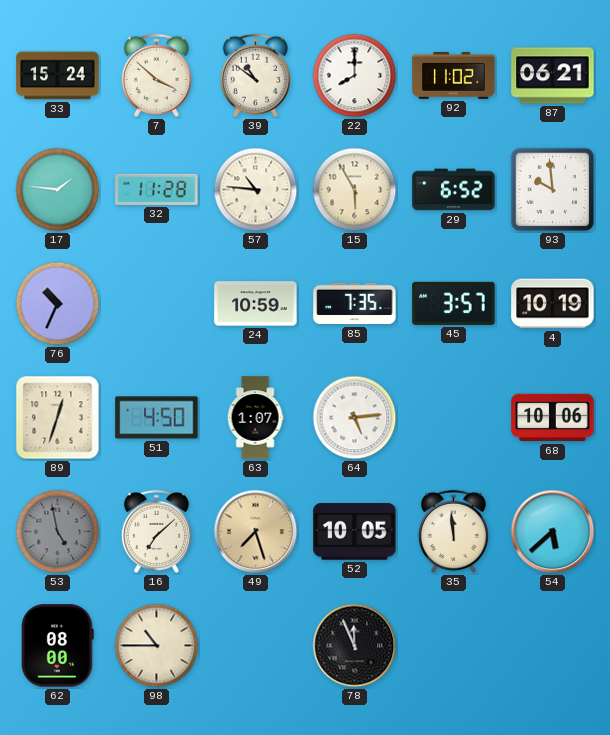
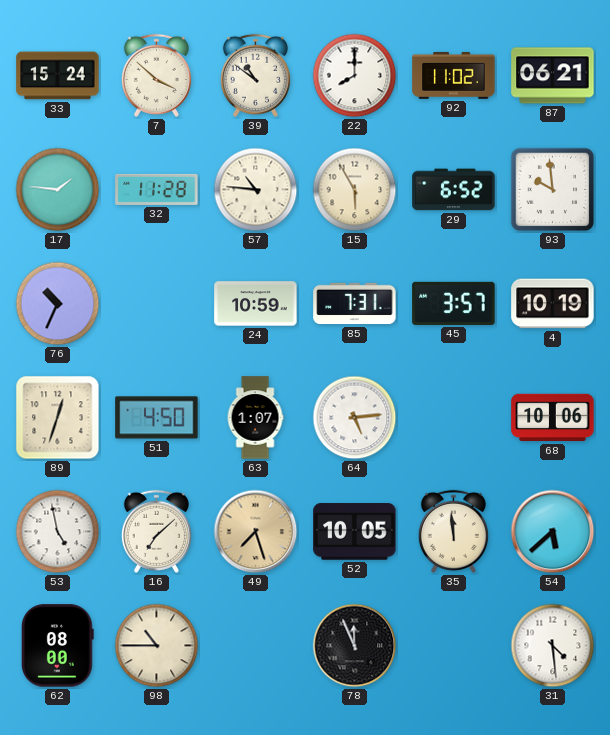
85: 7:35 -> 7:31 (355, 304)
53 dial: grey -> white (58, 532)
31: none -> 4:29 (553, 646)
